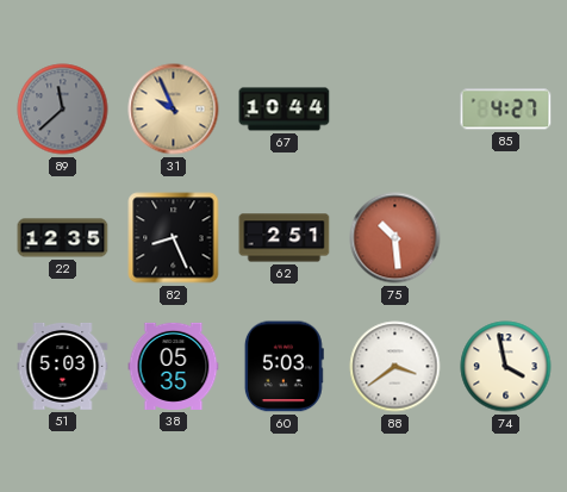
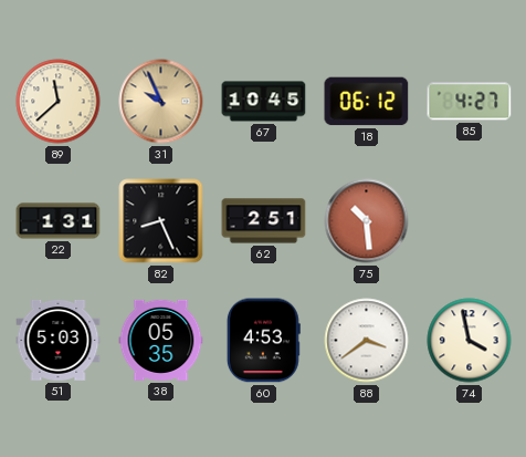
89 dial: grey -> cream (59, 102)
67: 10:44 -> 10:45 (264, 102)
18: none -> 06:12 (367, 102)
22: 12:35 -> 1:31 (59, 221)
60: 5:03 -> 4:53 (263, 341)
